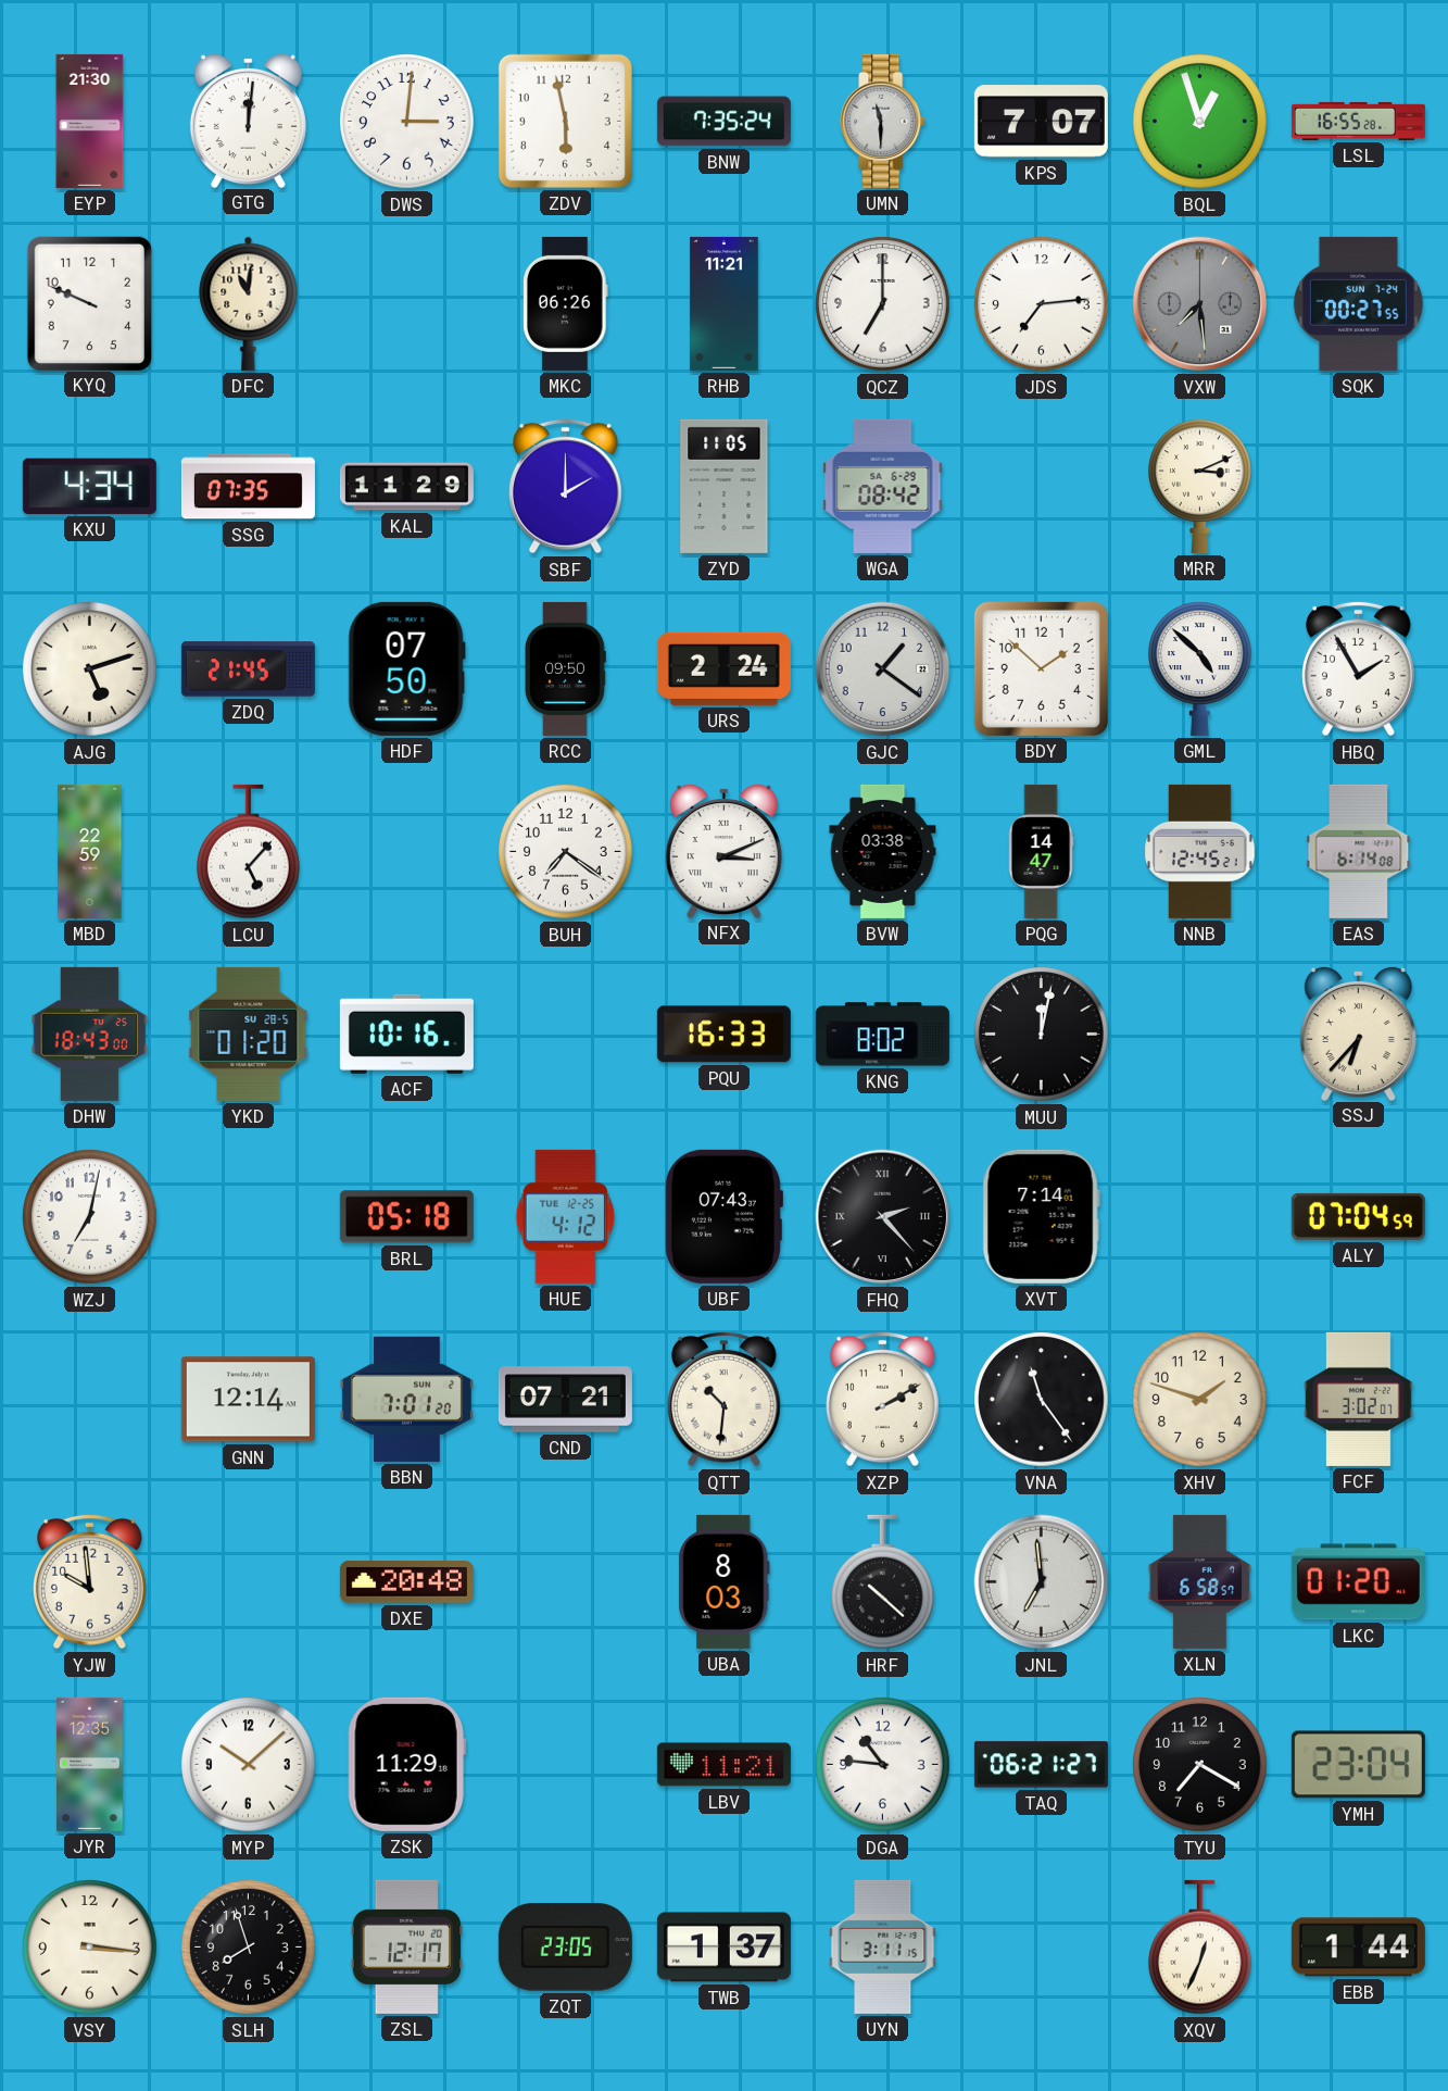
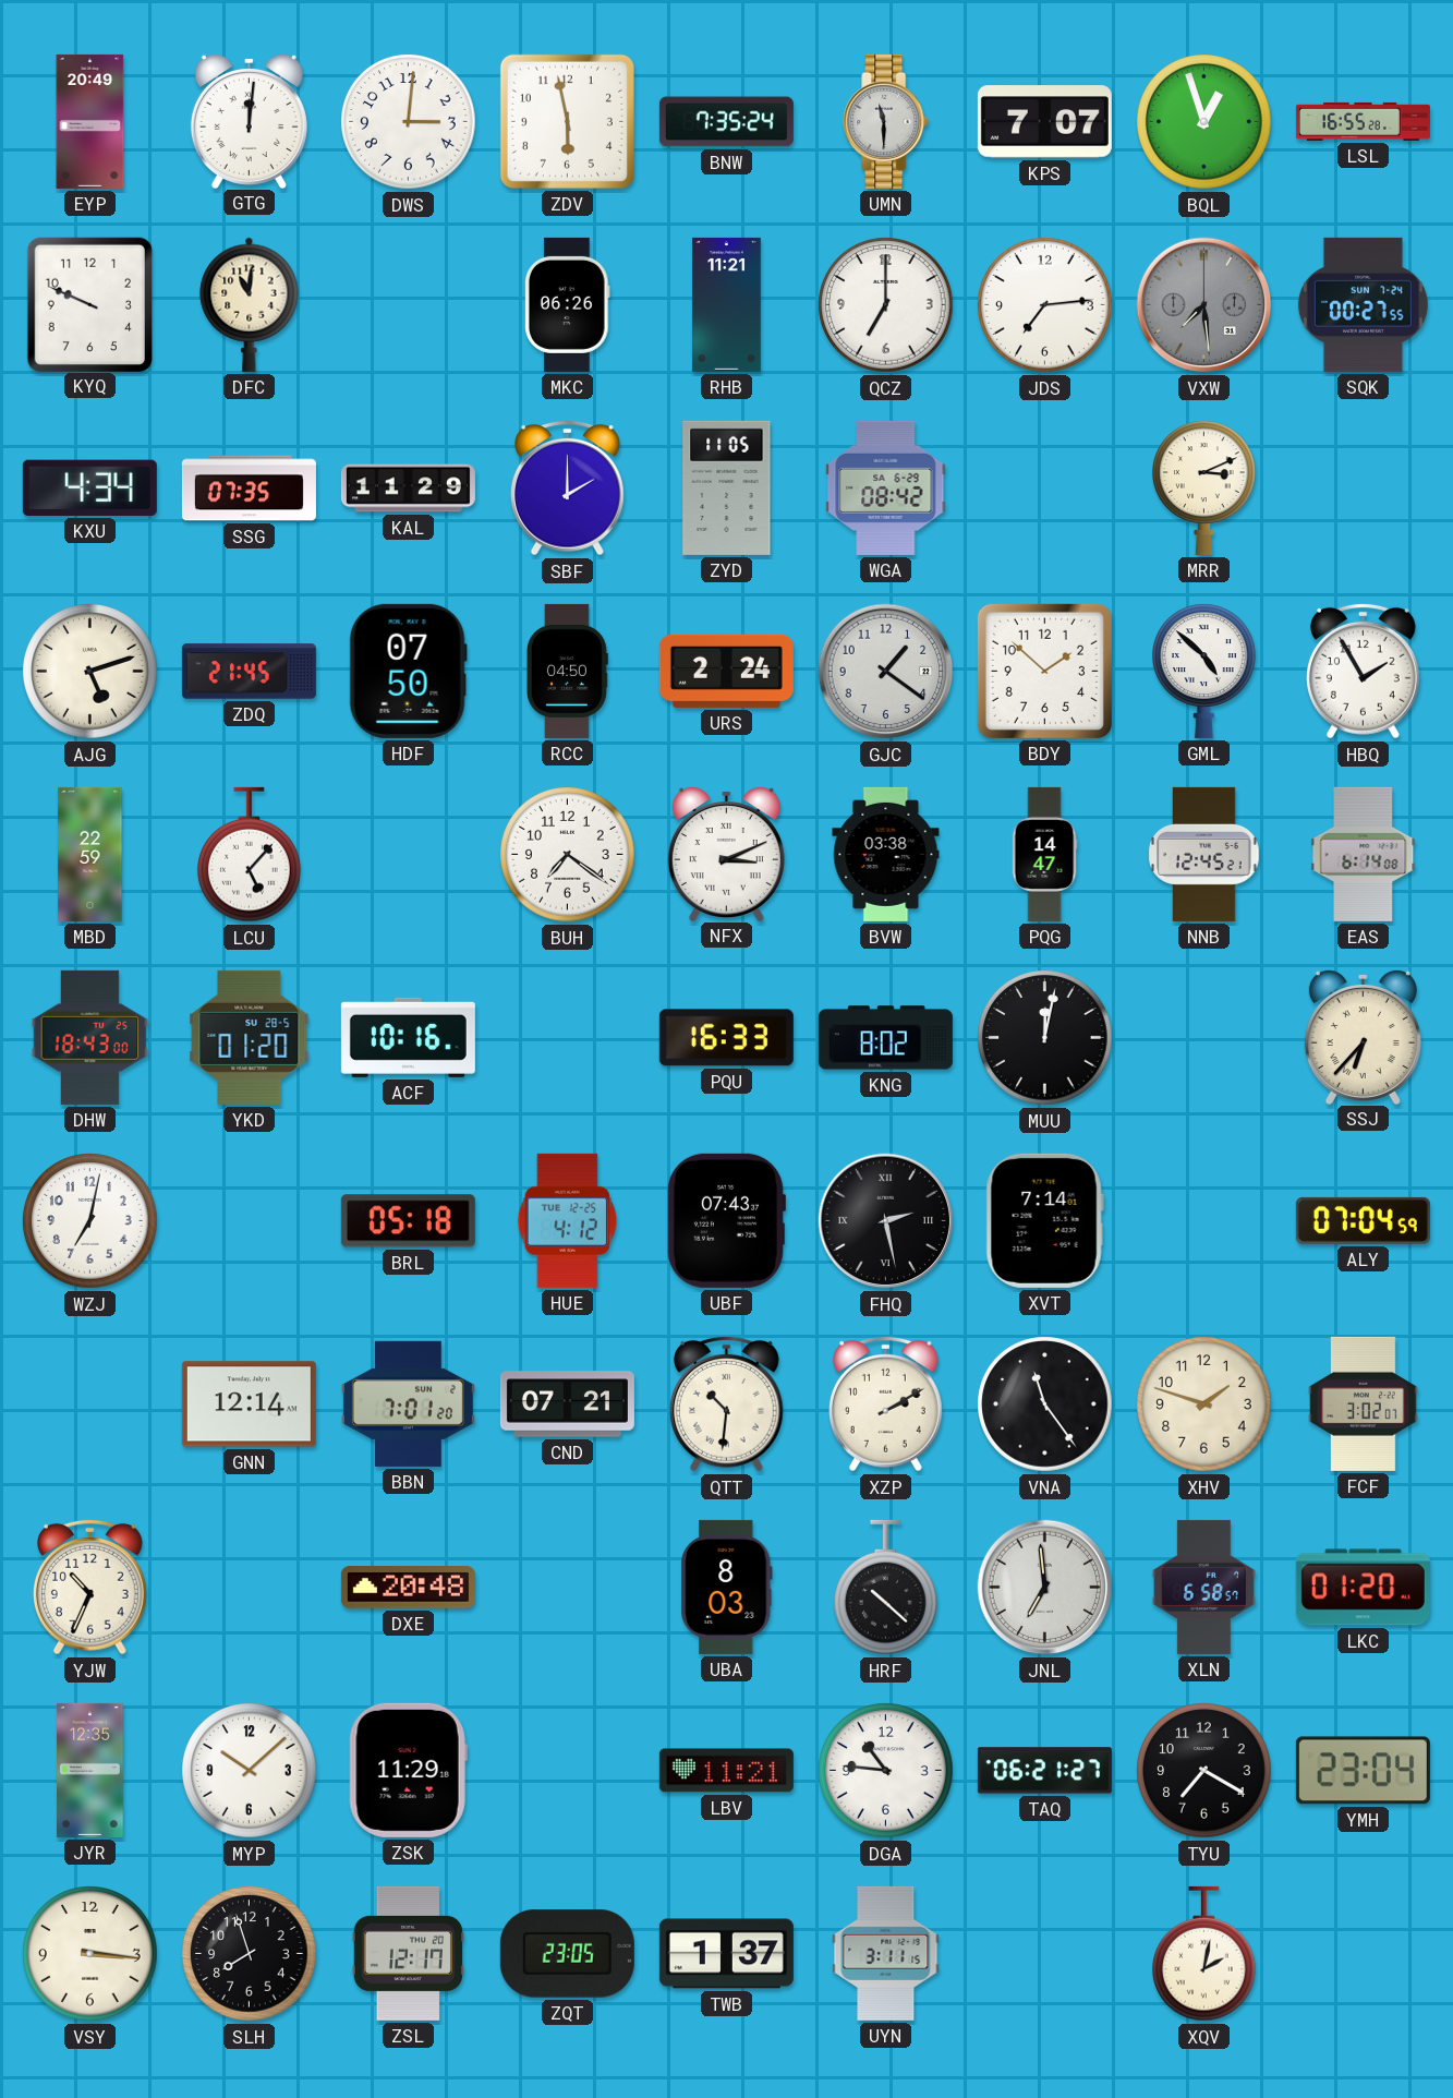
EYP: 21:30 -> 20:49 (90, 121)
RCC: 09:50 -> 04:50 (567, 671)
FHQ: 2:23 -> 2:28 (886, 1221)
YJW: 9:59 -> 10:34 (89, 1587)
XQV: 12:34 -> 2:02 (1204, 1954)
EBB: 1:44 -> none (1358, 1948)
